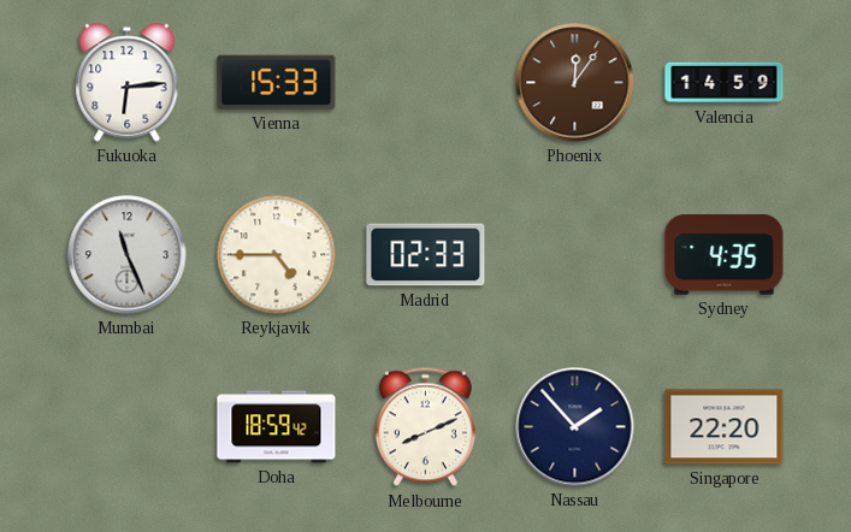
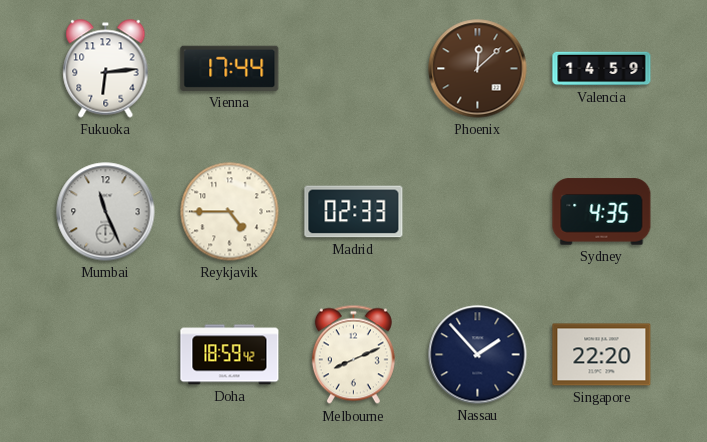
Vienna: 15:33 -> 17:44 (230, 68)
Phoenix: 12:06 -> 12:08 (478, 69)
